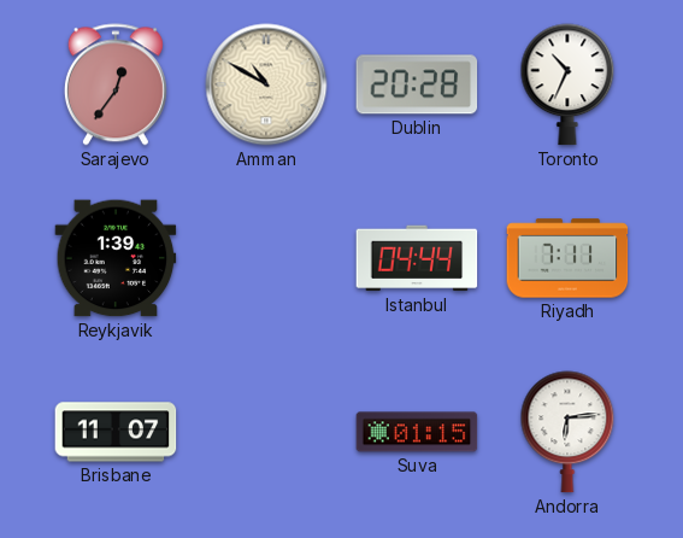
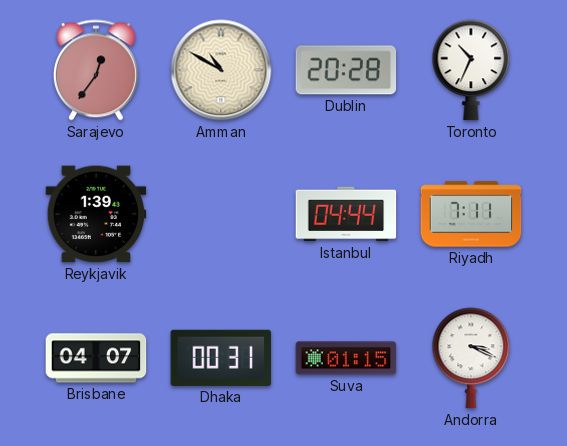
Brisbane: 11:07 -> 04:07 (96, 358)
Dhaka: none -> 00:31 (221, 358)
Andorra: 6:14 -> 3:19 (471, 358)
